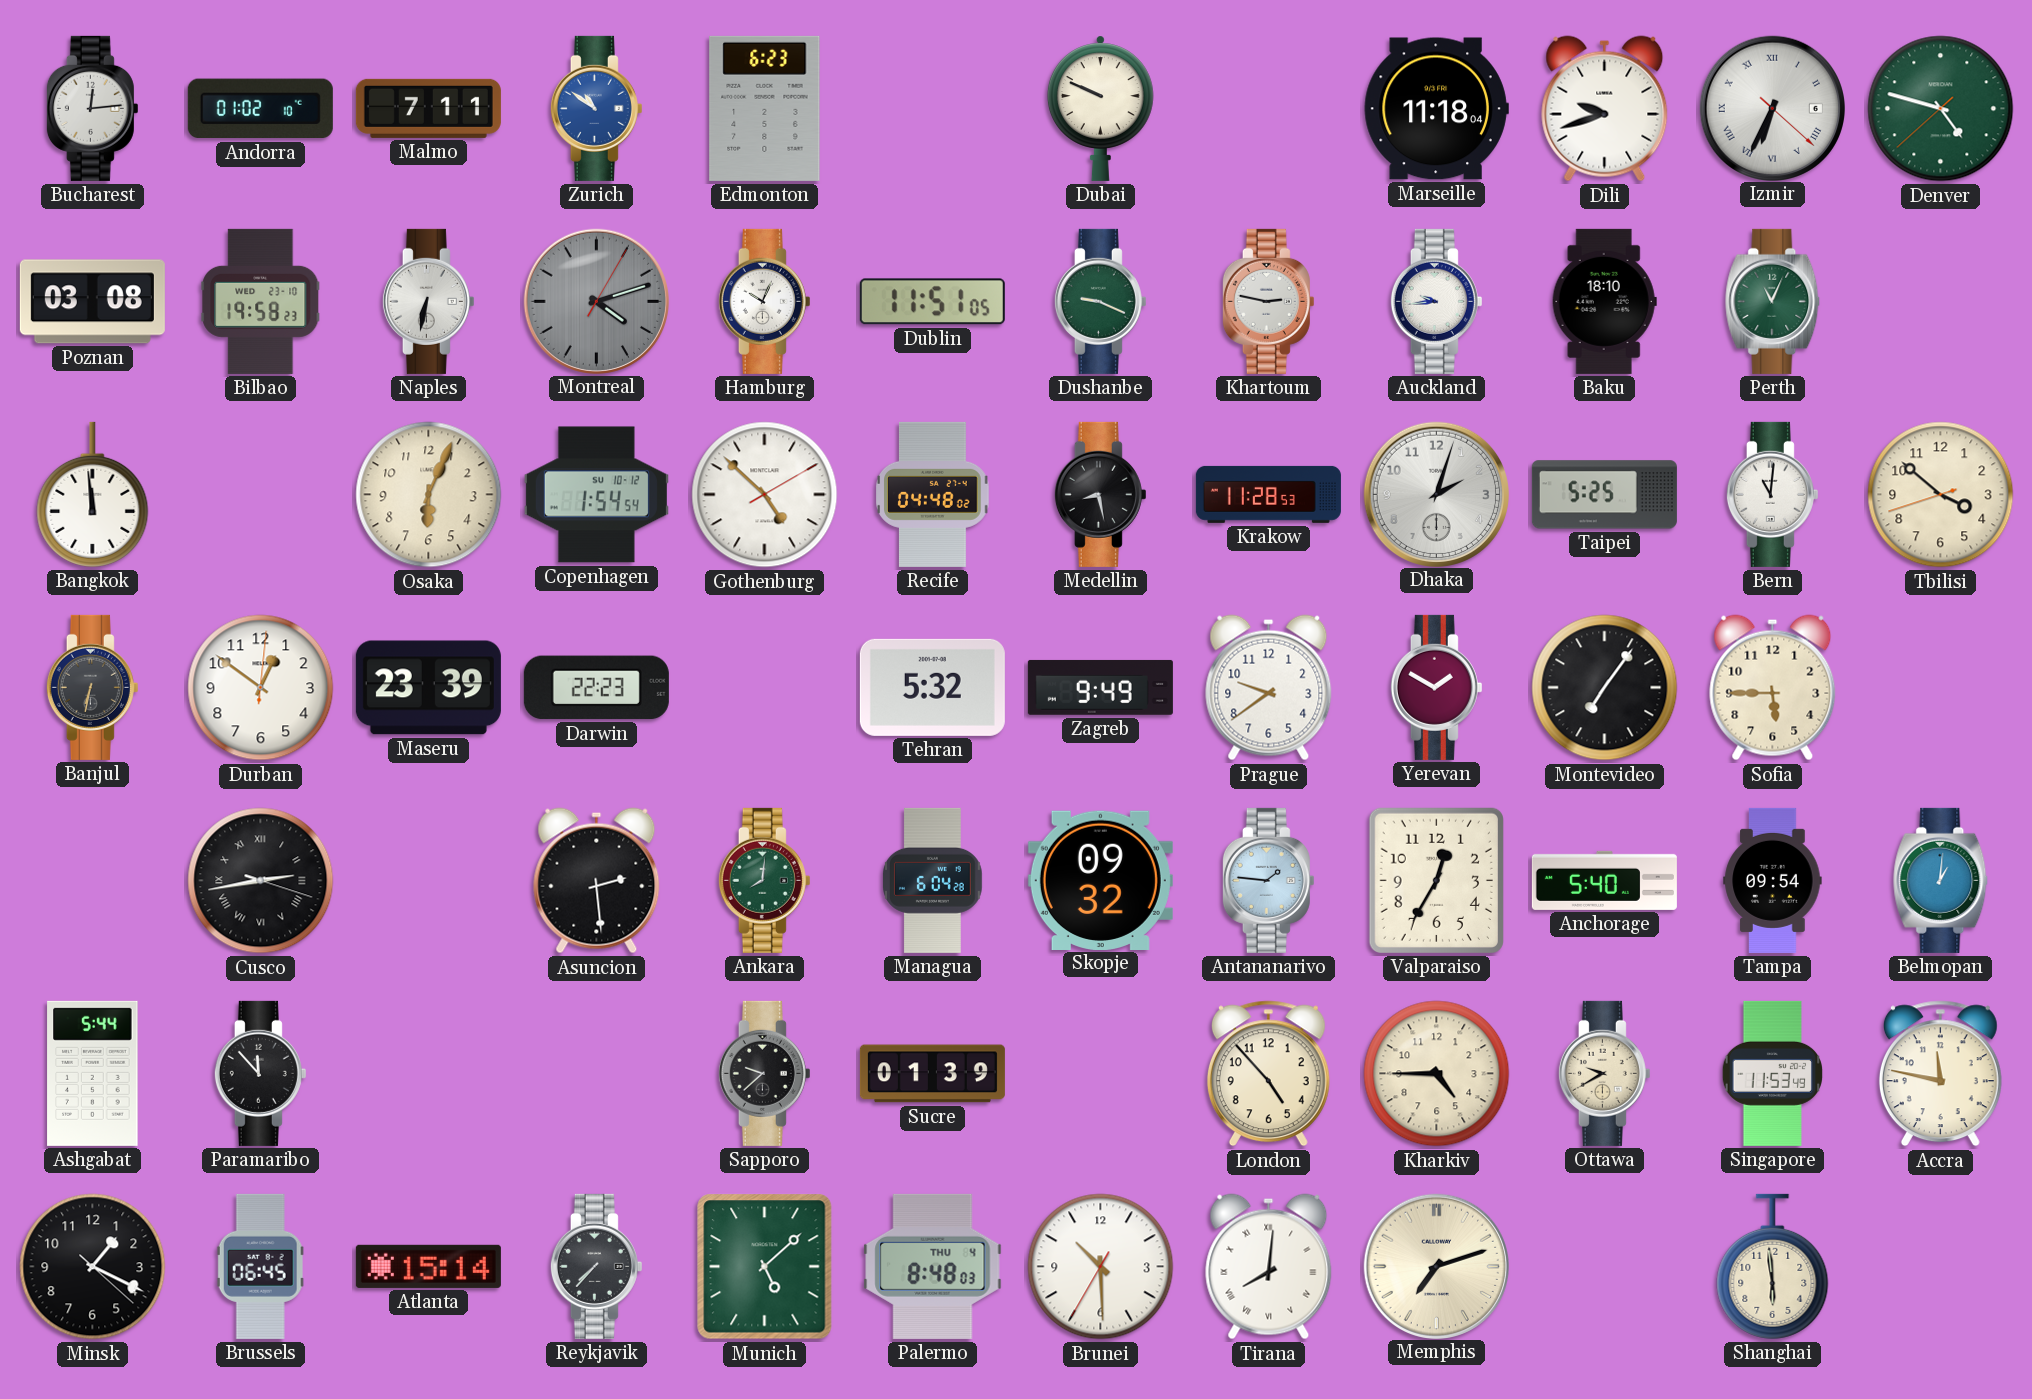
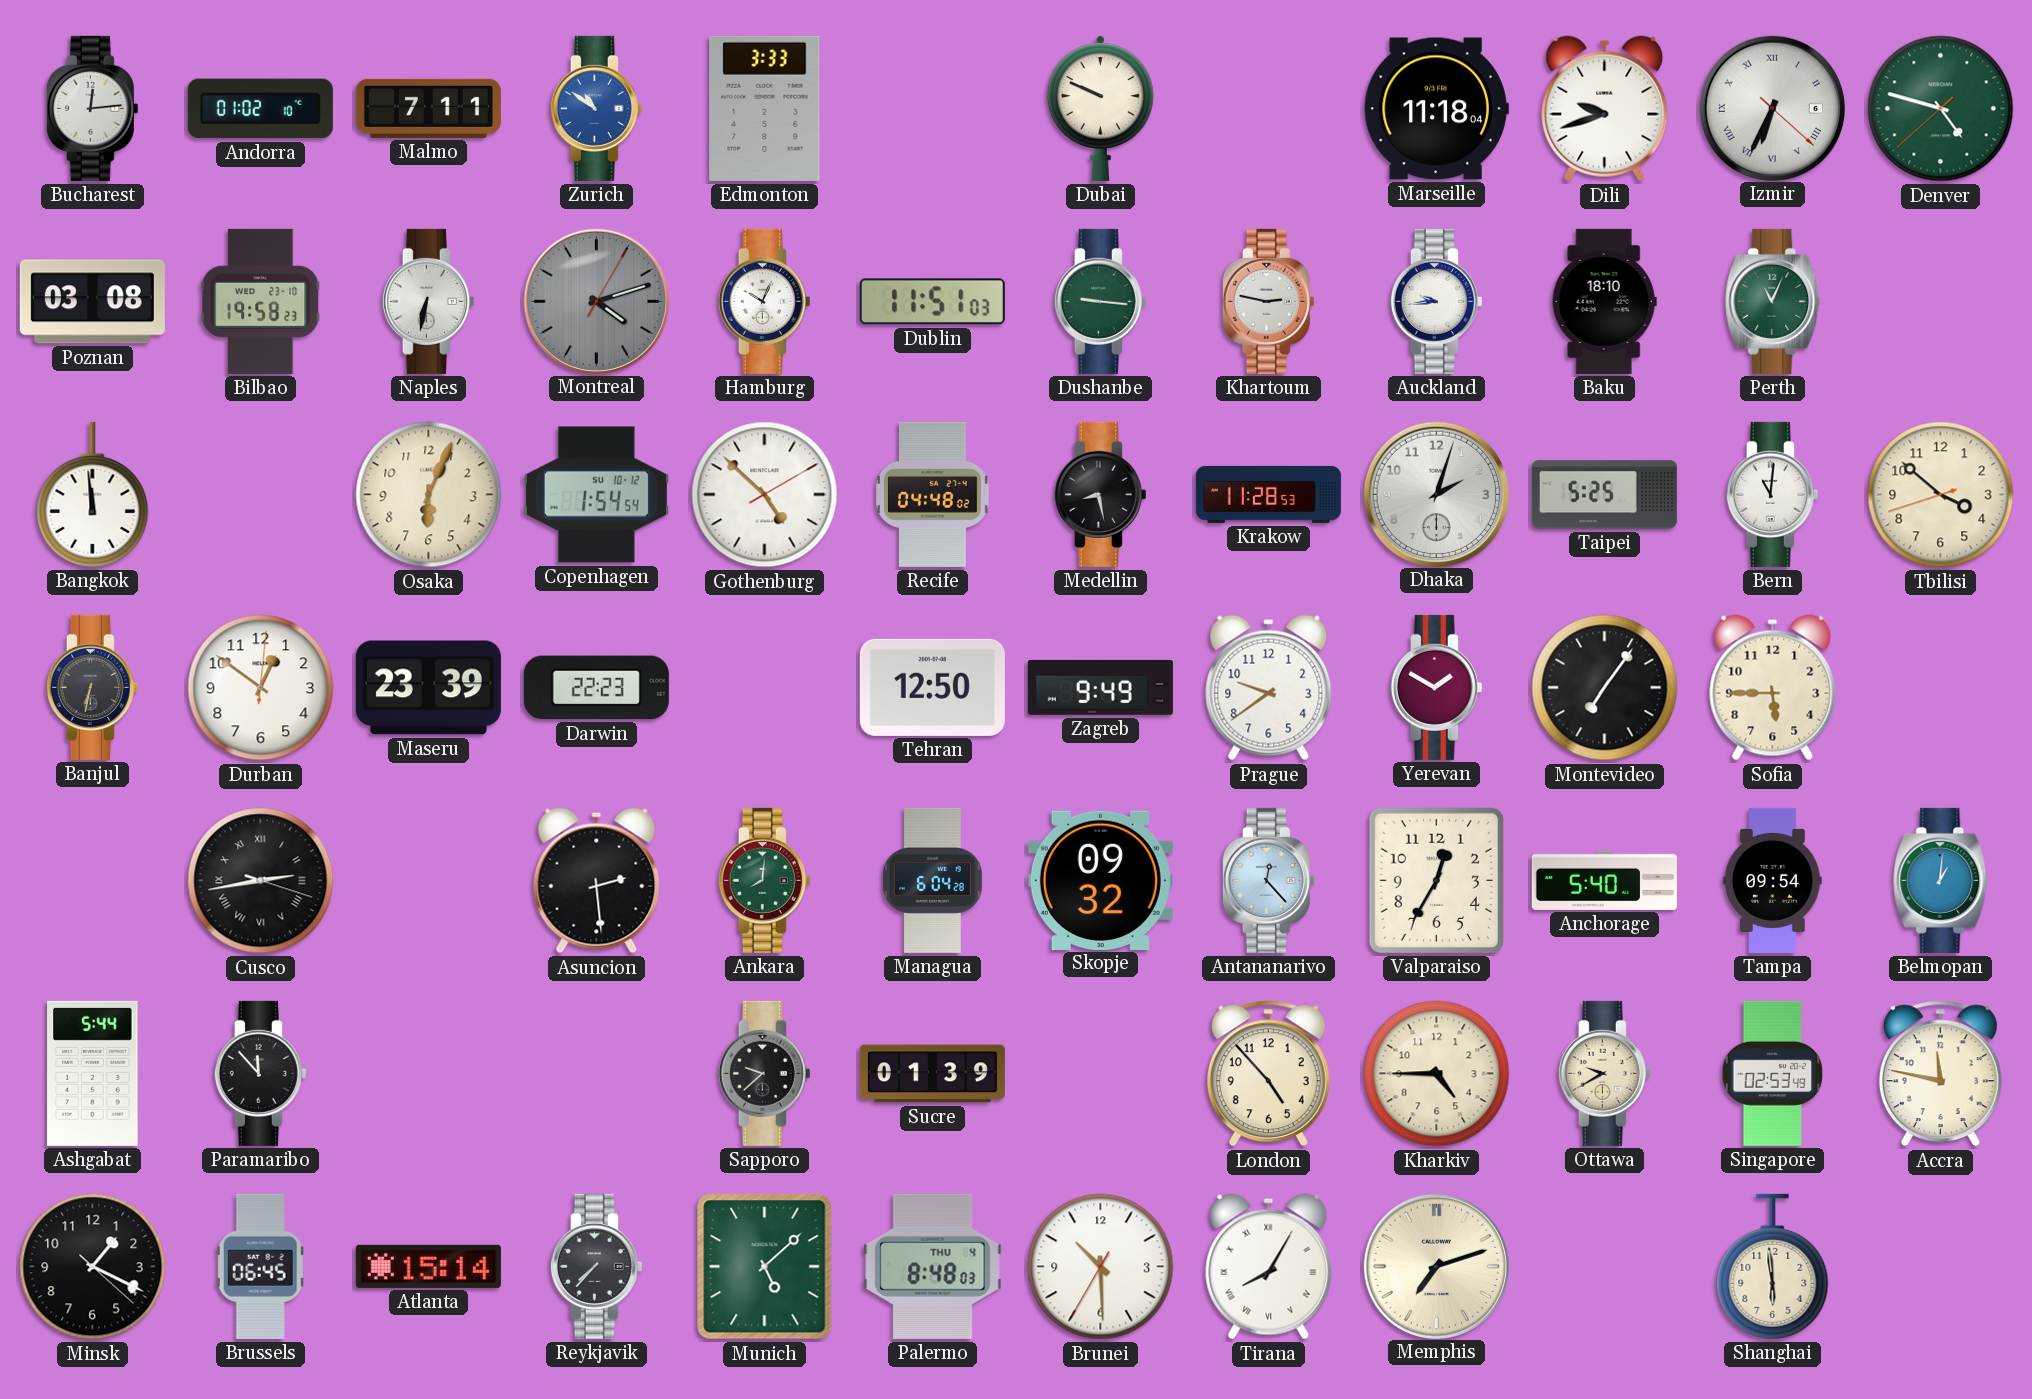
Edmonton: 6:23 -> 3:33 (765, 108)
Dublin: 11:51:05 -> 11:51:03 (932, 302)
Dushanbe: 9:19 -> 9:16 (1100, 301)
Tehran: 5:32 -> 12:50 (932, 687)
Antananarivo: 1:46 -> 12:23 (1268, 880)
Singapore: 11:53 -> 02:53 (1773, 1073)
Tirana: 8:01 -> 8:05 (1269, 1267)
